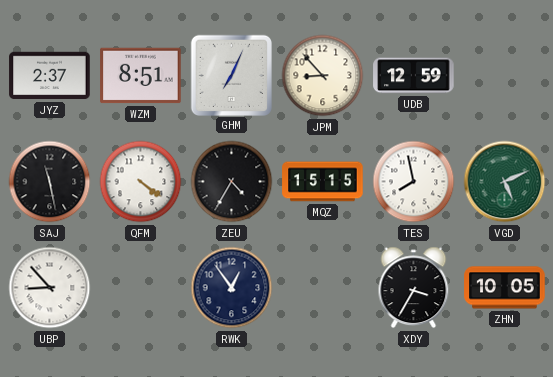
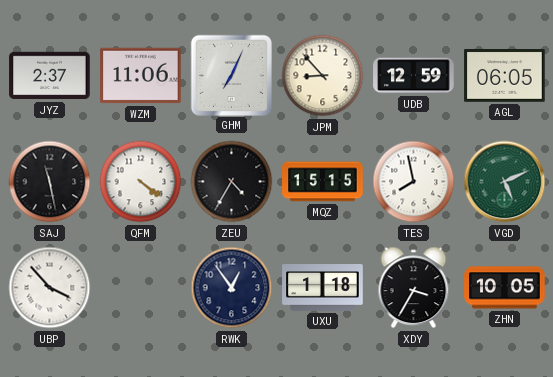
WZM: 8:51 -> 11:06 (141, 76)
AGL: none -> 06:05 (505, 76)
UBP: 8:53 -> 3:53 (50, 288)
UXU: none -> 1:18 (323, 288)
